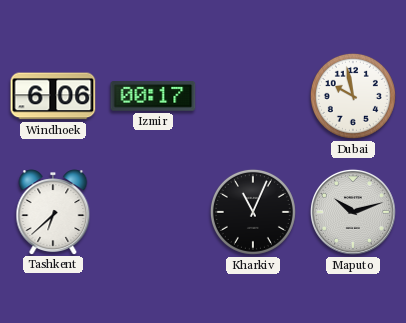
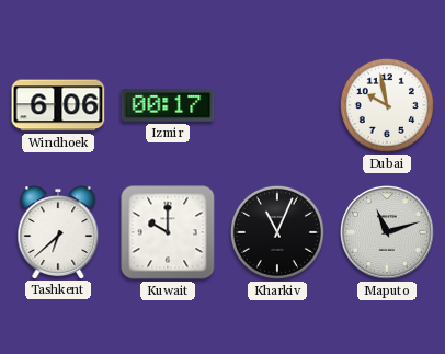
Kuwait: none -> 10:00 (168, 232)
Maputo: 10:12 -> 11:12 (387, 232)
